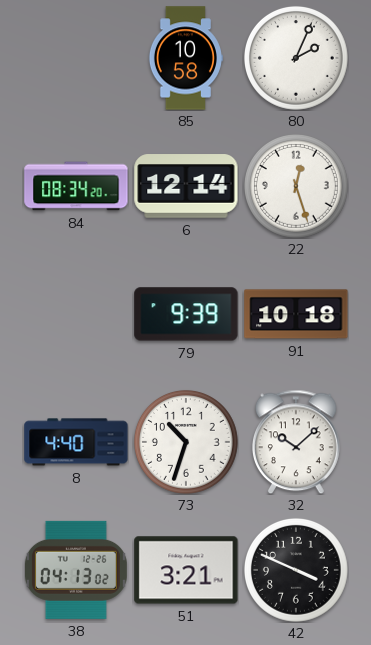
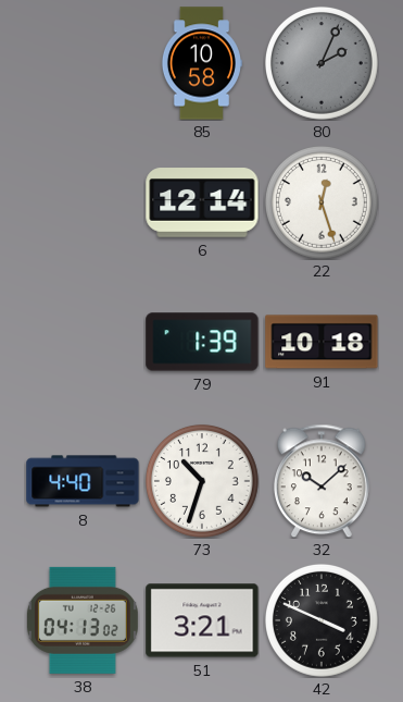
80 dial: white -> grey (322, 63)
84: 08:34 -> none (76, 186)
79: 9:39 -> 1:39 (202, 342)
